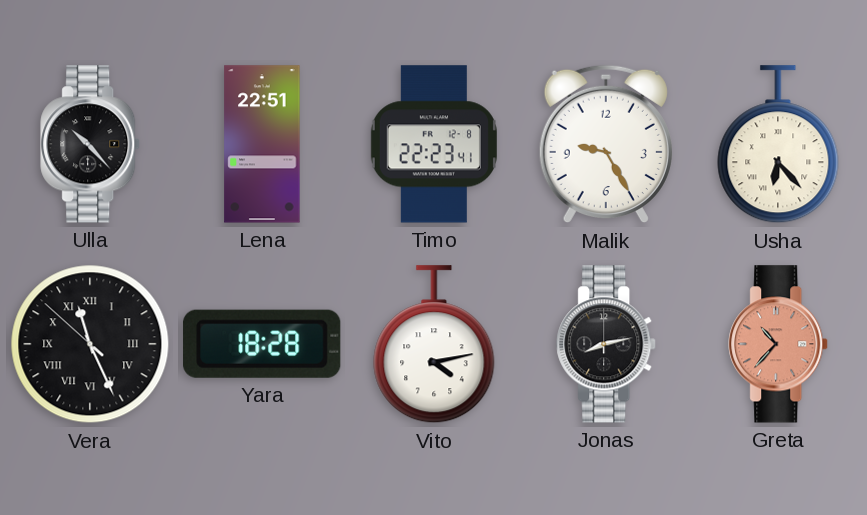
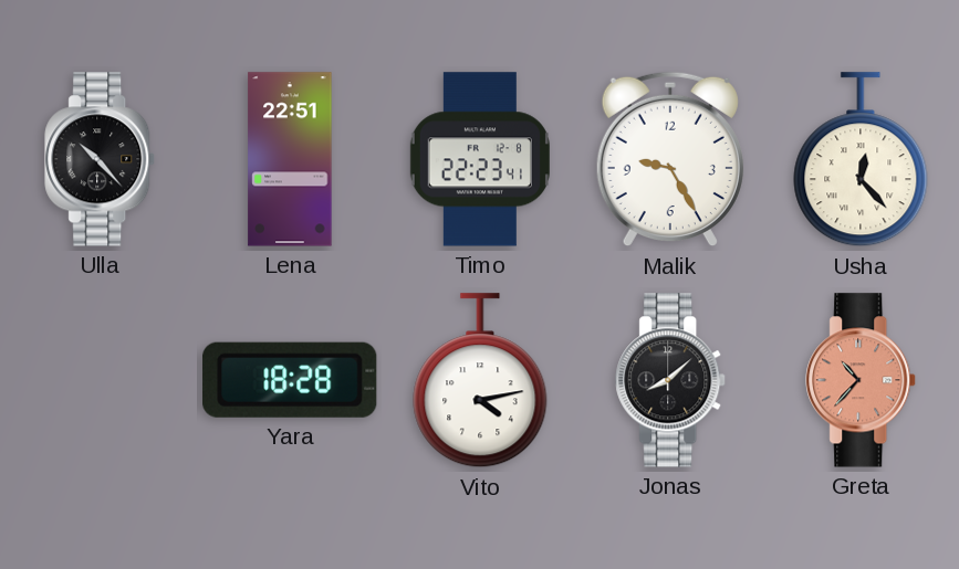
Usha: 6:23 -> 12:23 (861, 160)
Vera: 11:25 -> none (90, 344)
Jonas: 8:13 -> 8:08 (671, 380)
